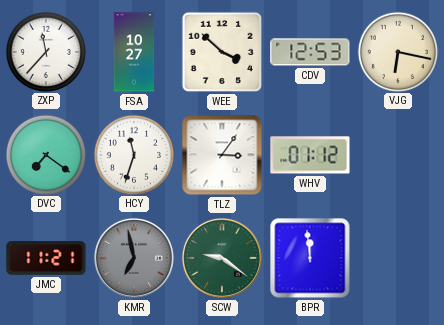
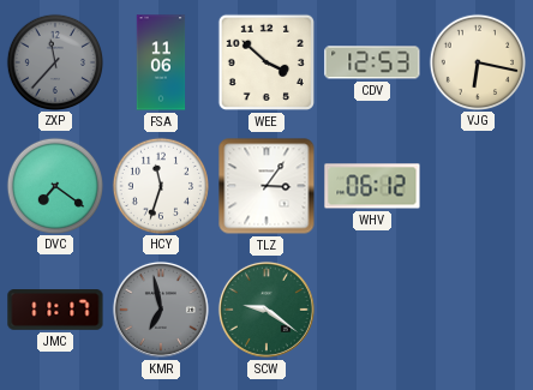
ZXP dial: white -> grey (54, 61)
FSA: 10:27 -> 11:06 (161, 62)
WHV: 01:12 -> 06:12 (372, 186)
JMC: 11:21 -> 11:17 (55, 310)
BPR: 11:59 -> none (310, 258)
